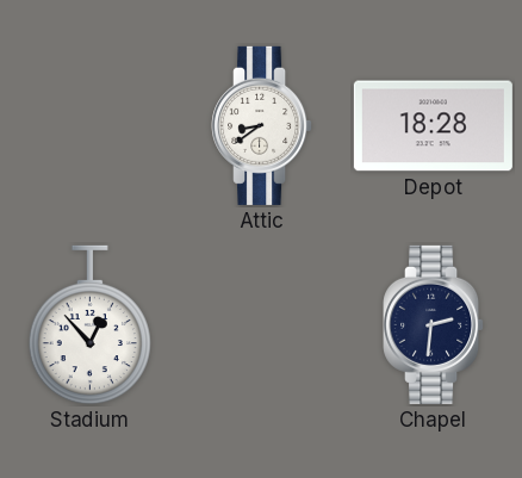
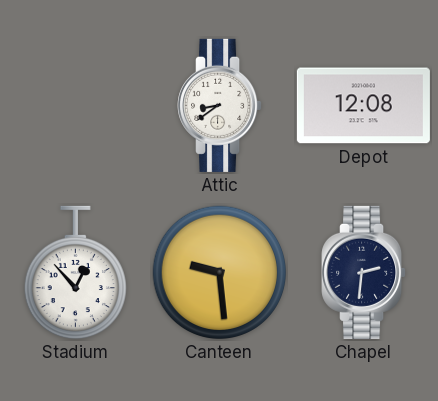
Depot: 18:28 -> 12:08 (363, 106)
Canteen: none -> 9:29 (220, 273)
